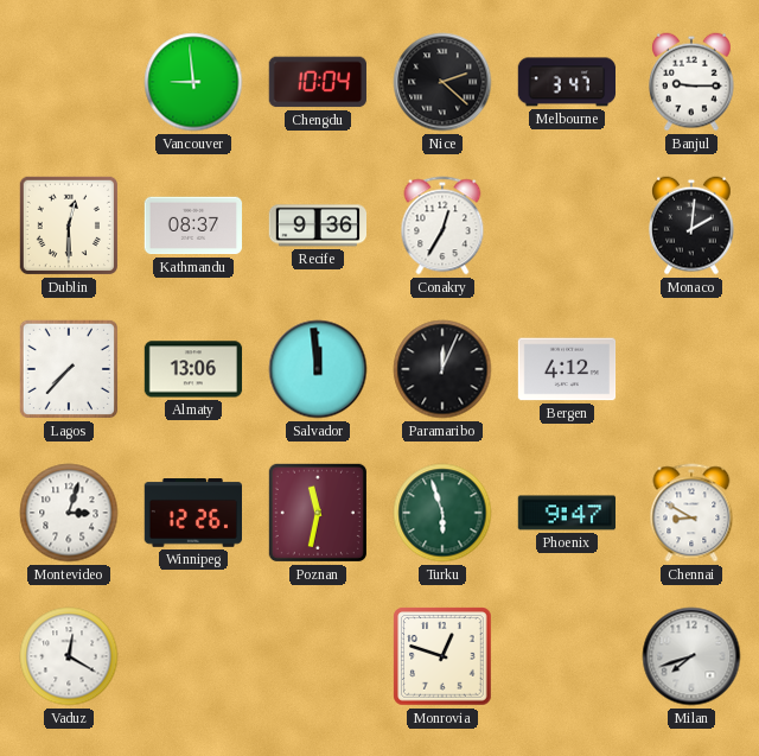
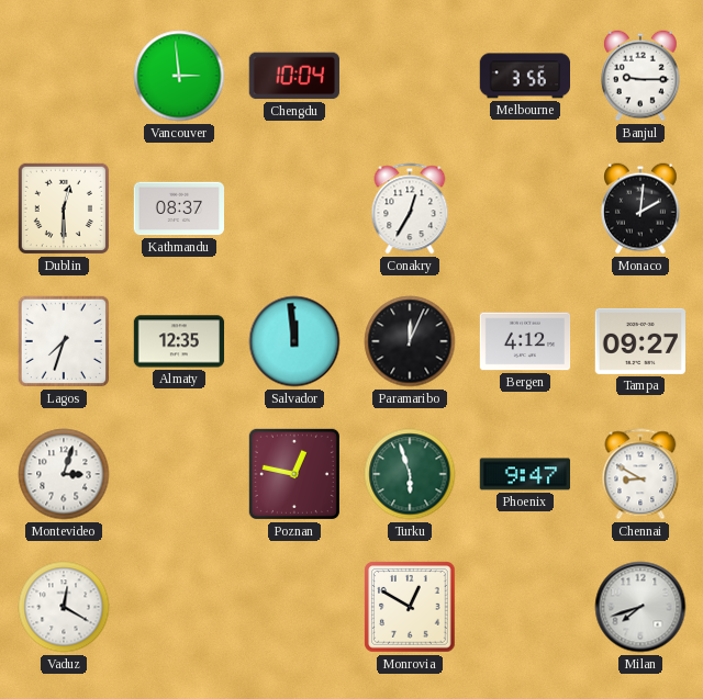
Vancouver: 8:59 -> 2:59 (179, 76)
Nice: 2:22 -> none (442, 82)
Melbourne: 3:47 -> 3:56 (524, 76)
Recife: 9:36 -> none (317, 225)
Lagos: 7:37 -> 7:33 (64, 341)
Almaty: 13:06 -> 12:35 (179, 341)
Tampa: none -> 09:27 (639, 341)
Winnipeg: 12:26 -> none (193, 514)
Poznan: 11:32 -> 12:47 (294, 474)
Monrovia: 12:48 -> 12:50 (410, 607)
